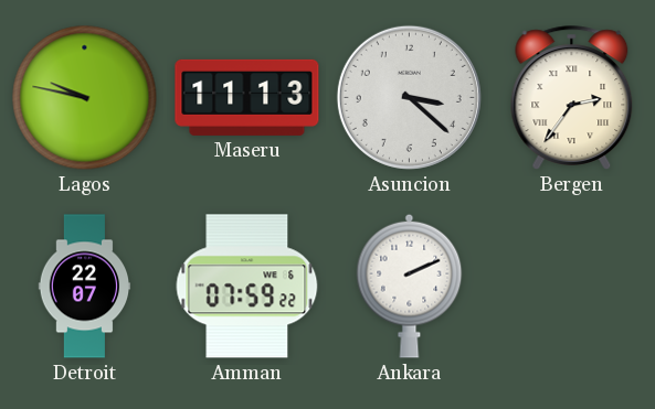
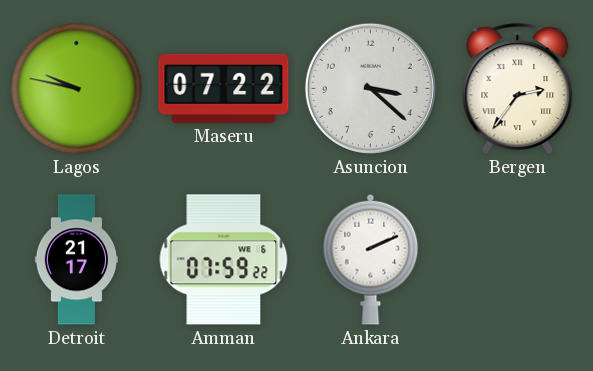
Maseru: 11:13 -> 07:22 (224, 88)
Detroit: 22:07 -> 21:17 (77, 260)
